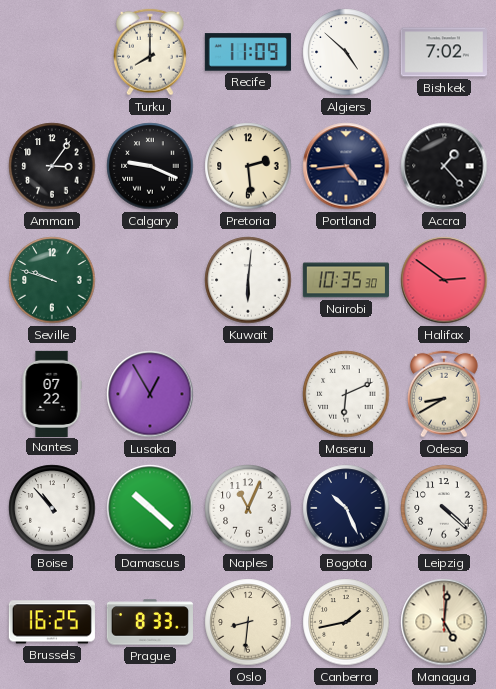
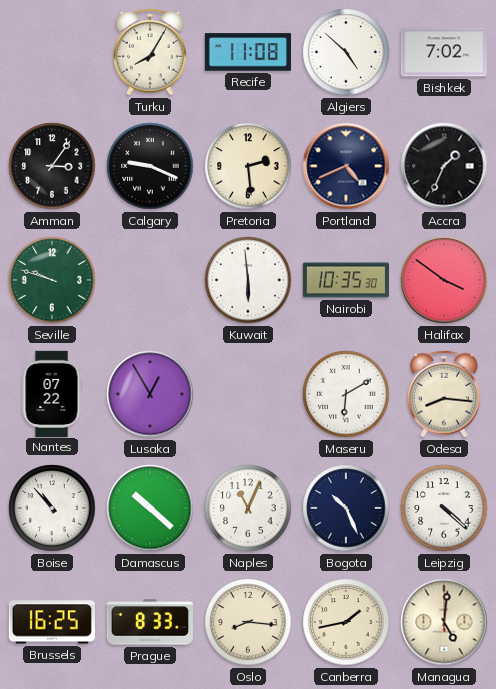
Turku: 8:00 -> 8:05 (151, 52)
Recife: 11:09 -> 11:08 (248, 52)
Portland: 4:44 -> 4:41 (346, 166)
Accra: 1:23 -> 1:34 (444, 166)
Kuwait: 6:01 -> 5:59 (248, 280)
Halifax: 2:51 -> 3:51 (444, 280)
Maseru: 6:11 -> 6:10 (346, 394)
Odesa: 8:40 -> 8:16 (445, 394)
Oslo: 8:31 -> 8:16 (248, 622)
